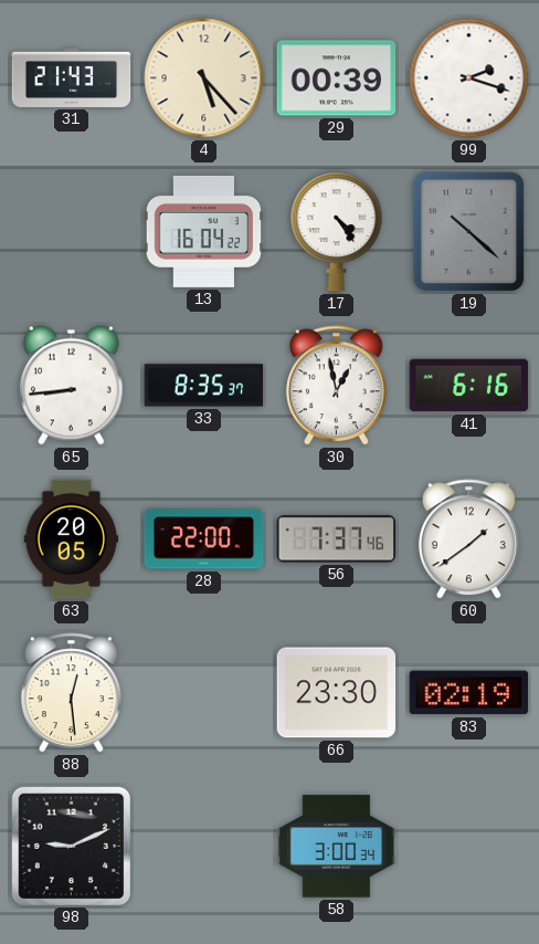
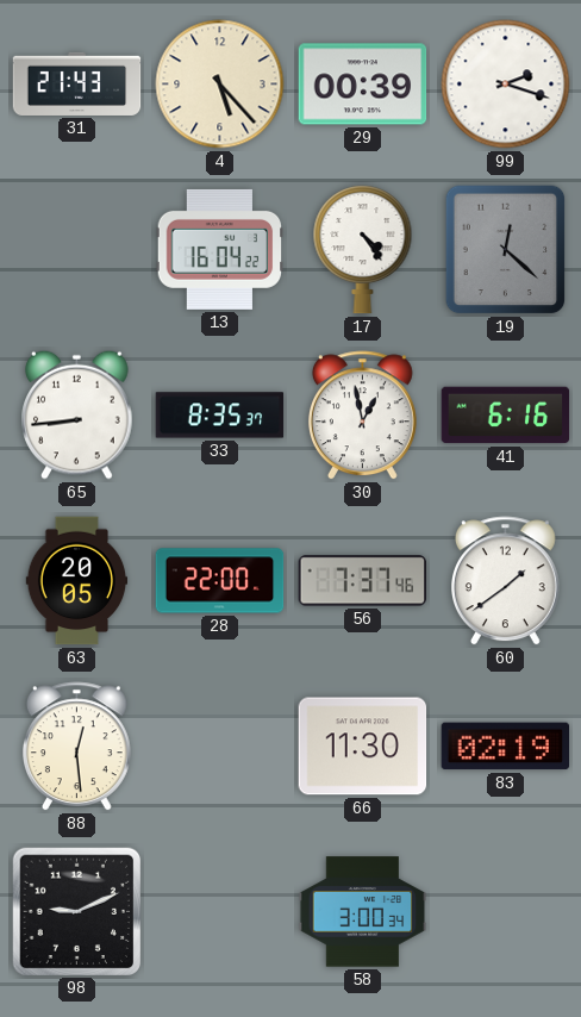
19: 10:22 -> 12:22 (506, 250)
66: 23:30 -> 11:30 (363, 747)
